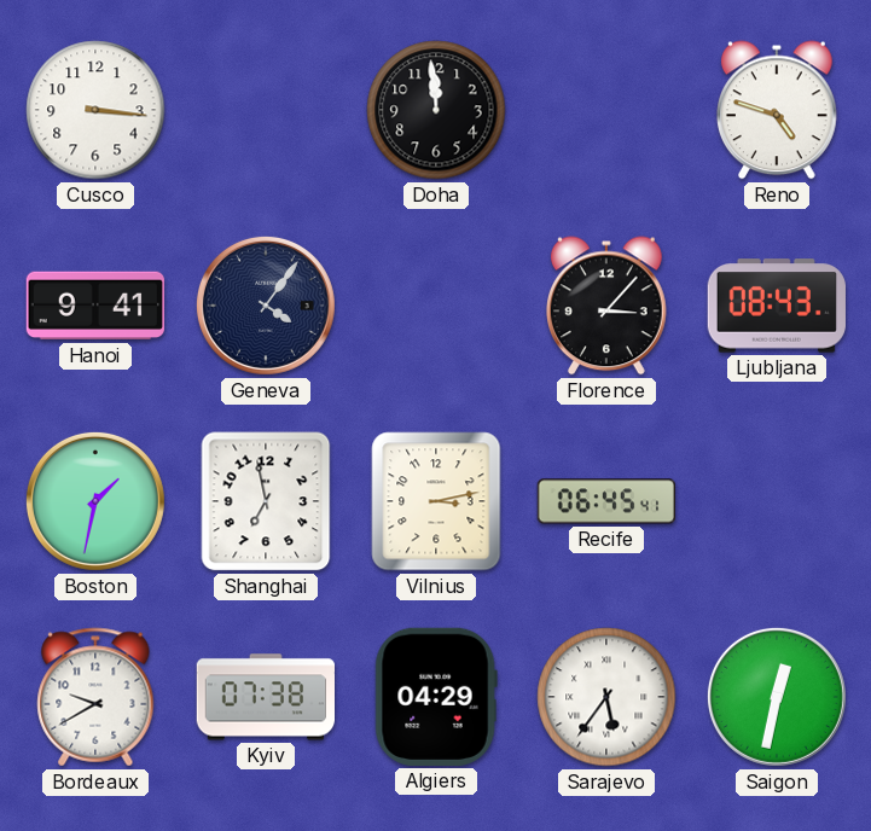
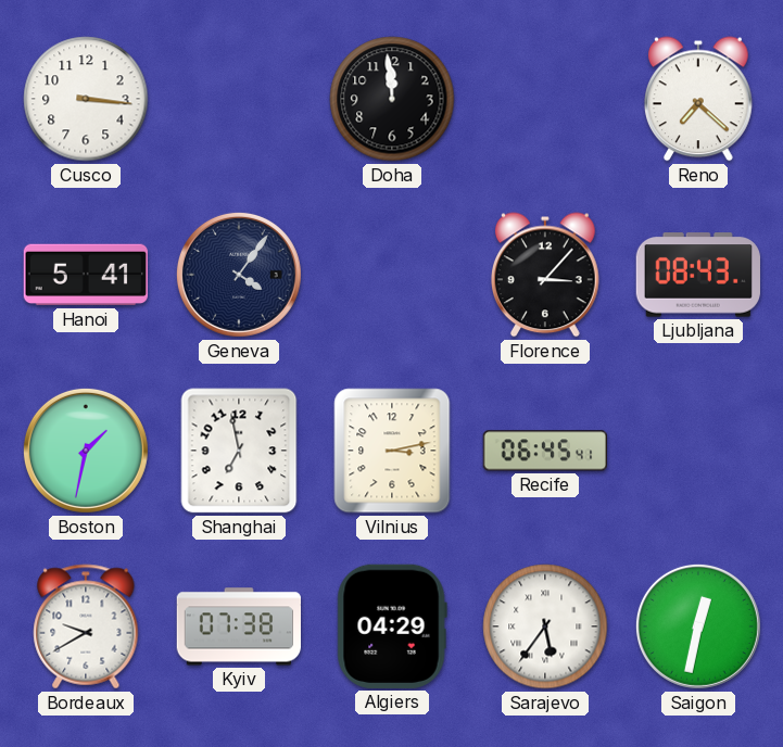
Reno: 4:48 -> 7:22 (699, 99)
Hanoi: 9:41 -> 5:41 (86, 275)
